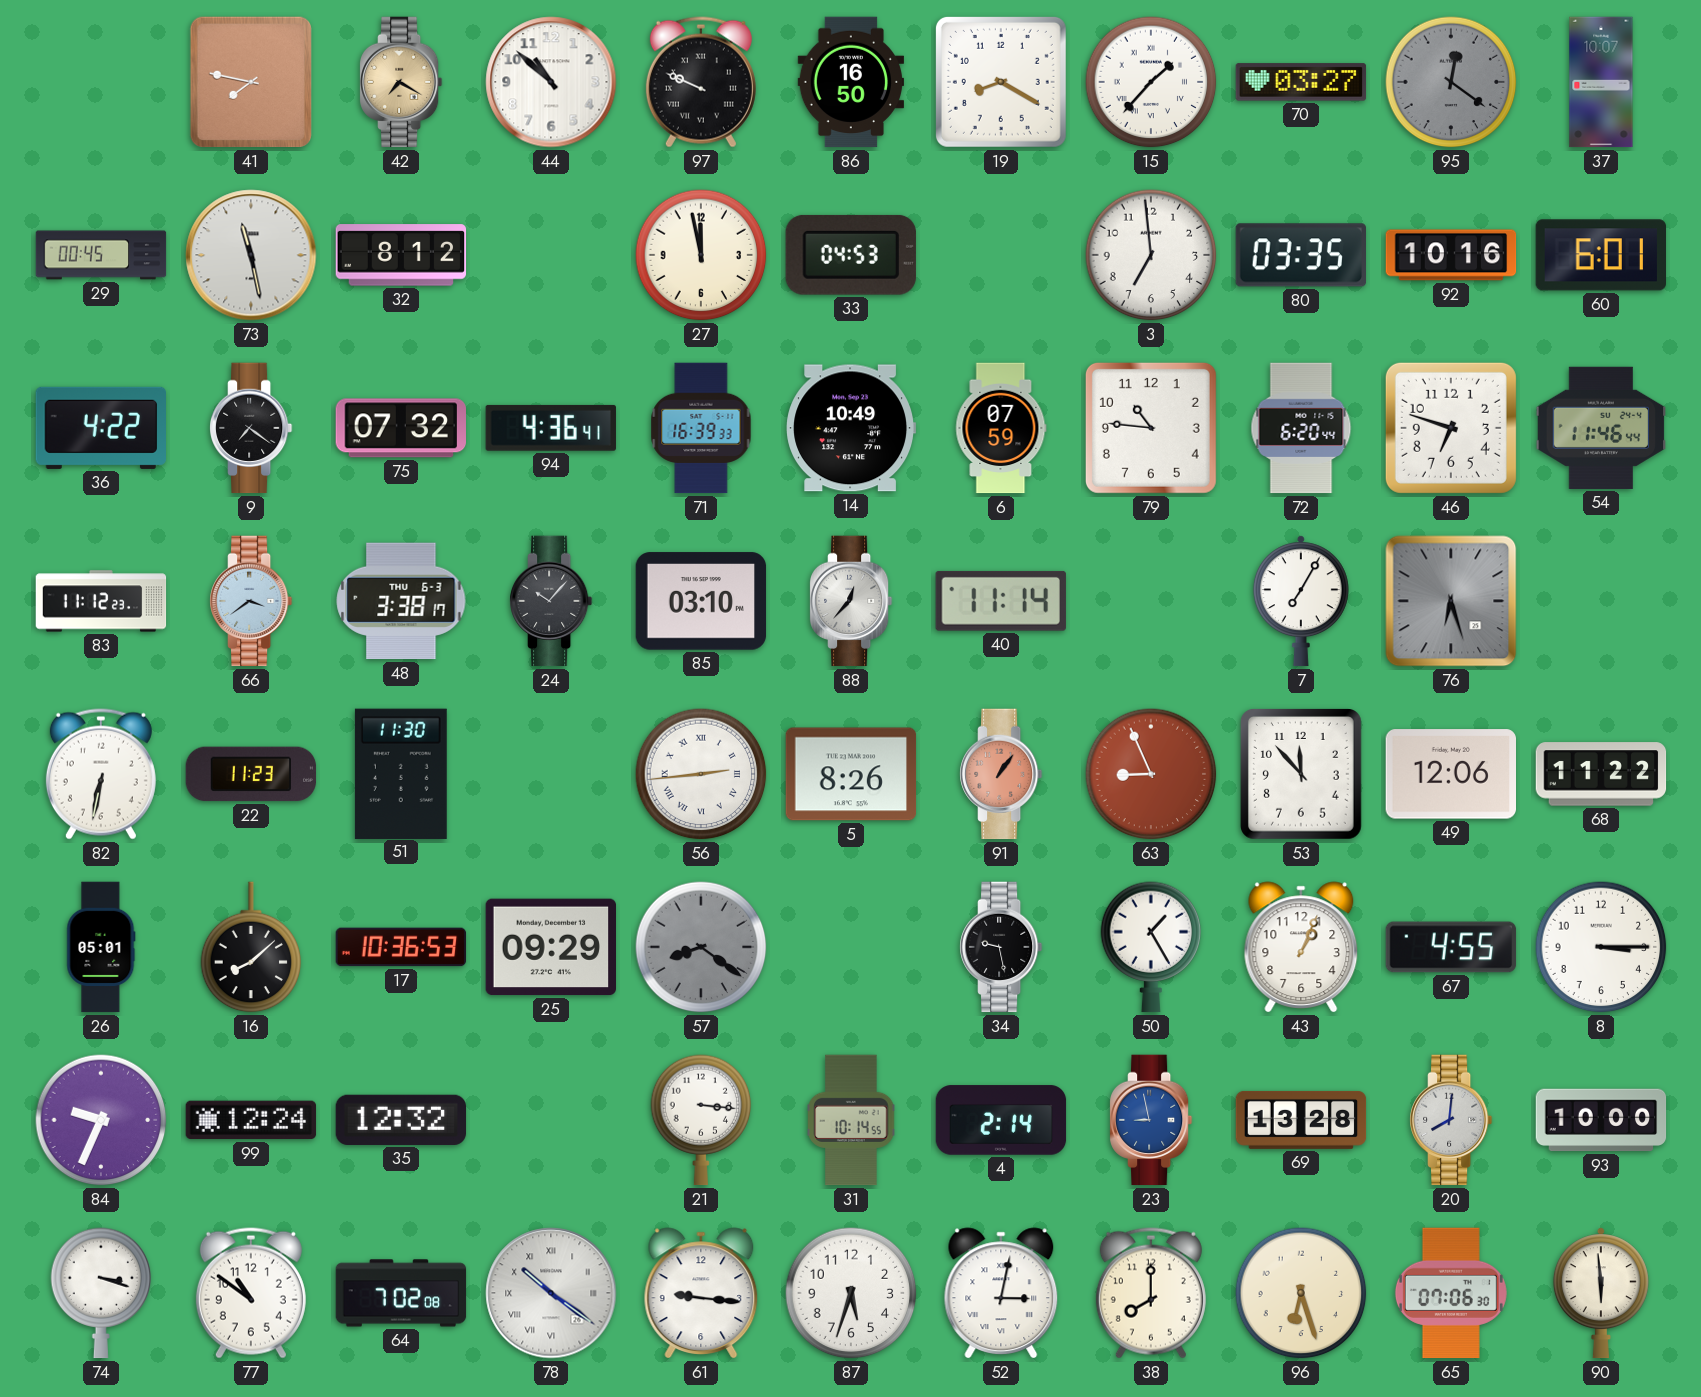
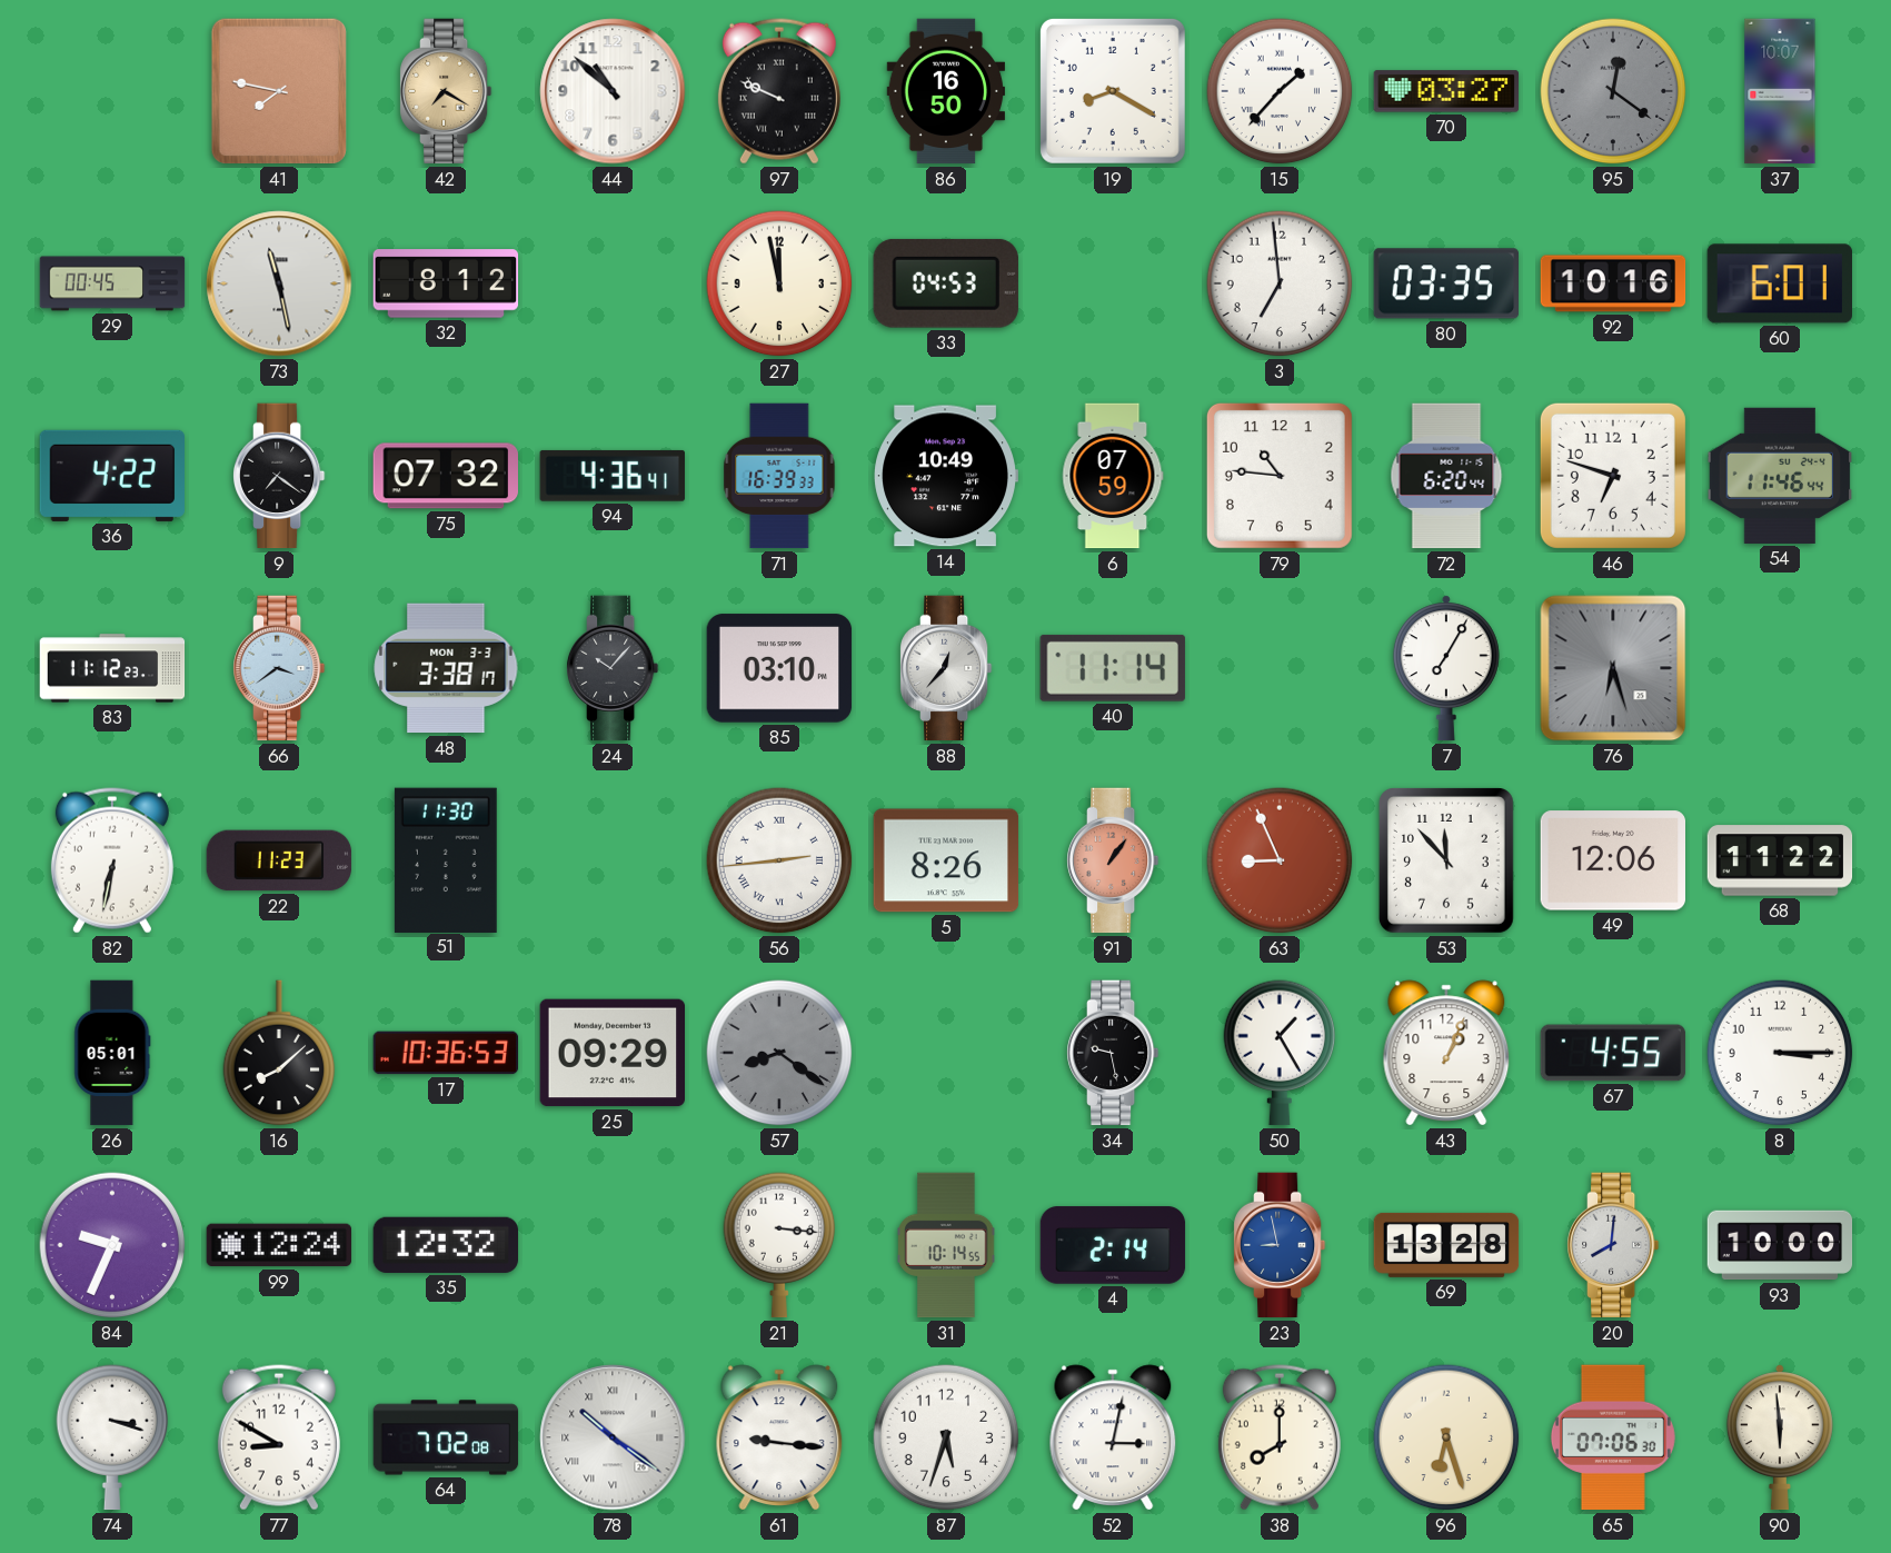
48 date: THU 6-3 -> MON 3-3 (446, 668)
77: 10:51 -> 8:50 (279, 1437)
